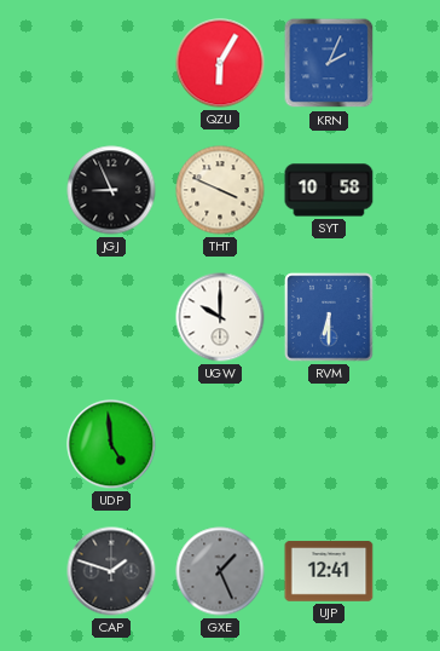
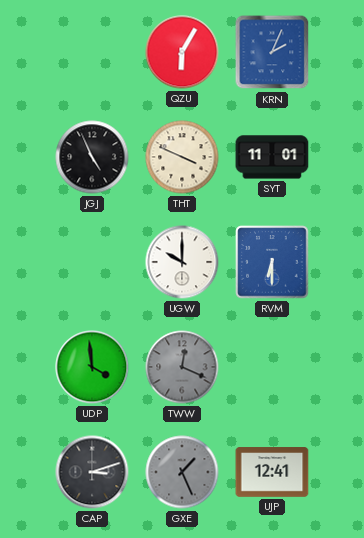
JGJ: 8:56 -> 4:56 (92, 157)
SYT: 10:58 -> 11:01 (272, 157)
UDP: 4:59 -> 3:59 (92, 367)
TWW: none -> 12:19 (182, 367)
CAP: 1:48 -> 3:12 (92, 472)
